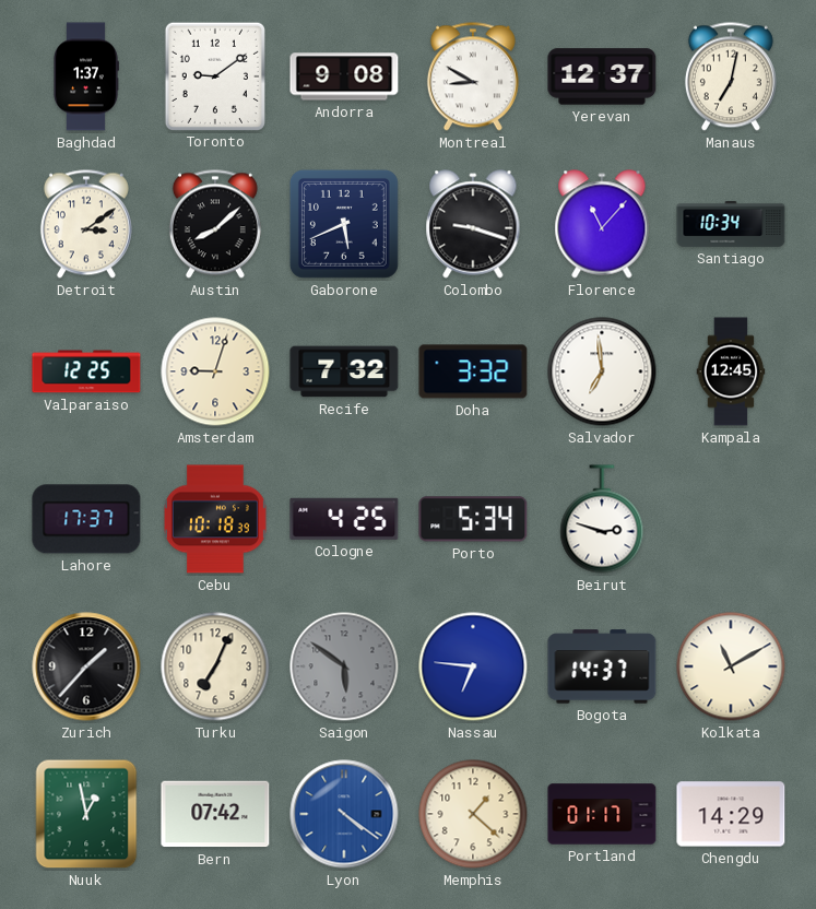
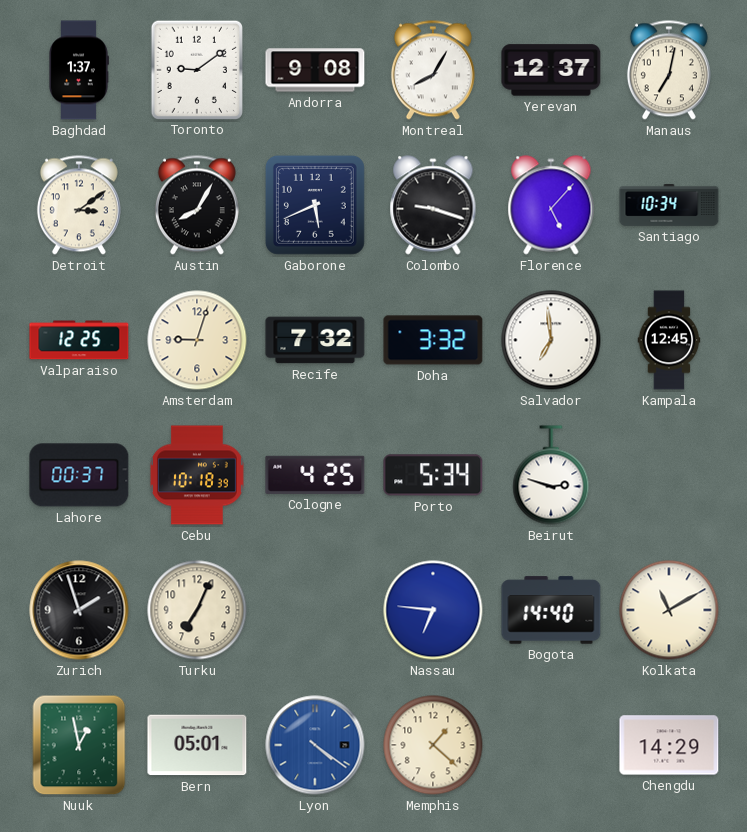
Montreal: 8:50 -> 8:05 (433, 70)
Austin: 8:08 -> 8:05 (197, 205)
Florence: 11:07 -> 5:07 (551, 205)
Lahore: 17:37 -> 00:37 (79, 475)
Zurich: 1:37 -> 1:57 (79, 610)
Saigon: 5:51 -> none (344, 666)
Bogota: 14:37 -> 14:40 (551, 610)
Bern: 07:42 -> 05:01 (197, 745)
Portland: 01:17 -> none (602, 814)
